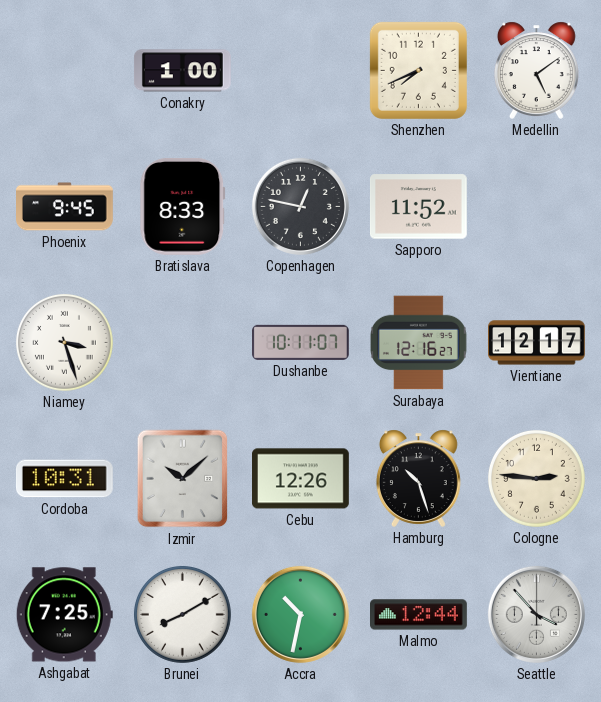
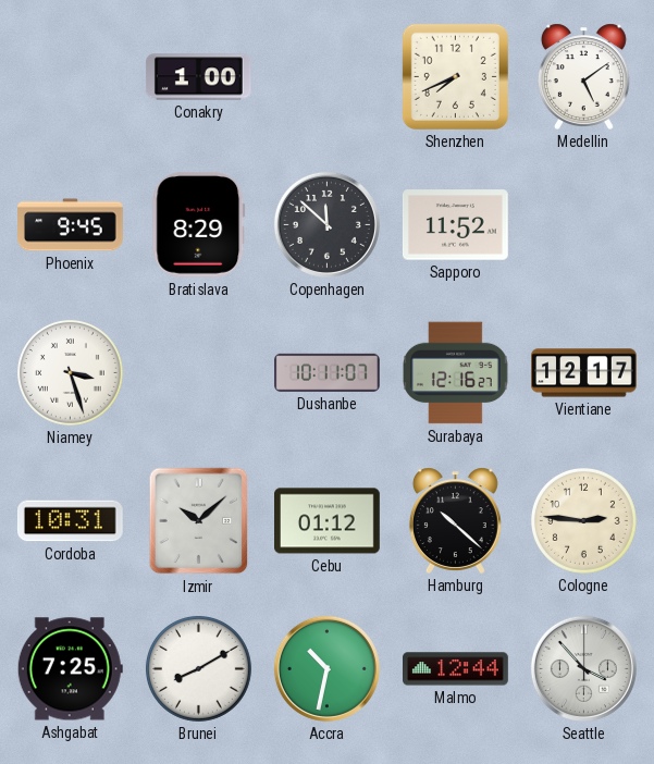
Bratislava: 8:33 -> 8:29 (199, 224)
Copenhagen: 12:47 -> 11:52 (326, 224)
Cebu: 12:26 -> 01:12 (328, 521)
Hamburg: 10:27 -> 10:22 (455, 520)
